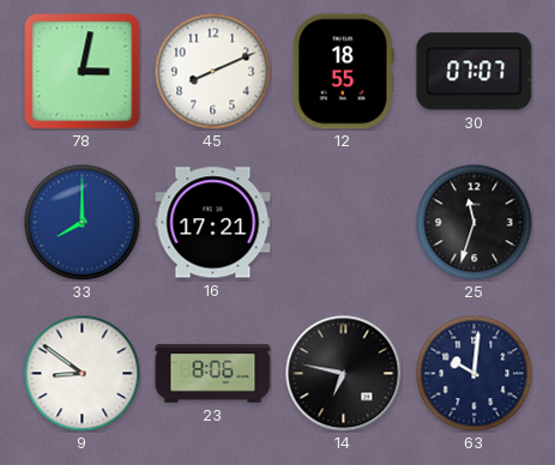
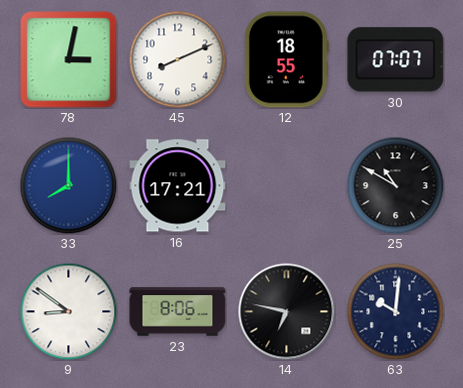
25: 11:33 -> 10:50 (395, 185)
